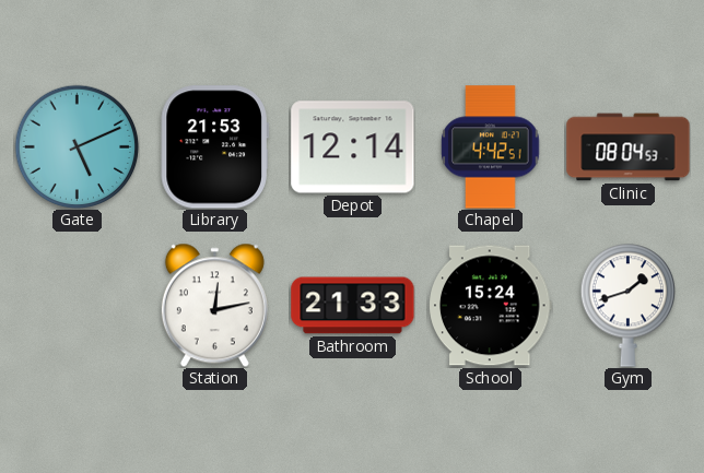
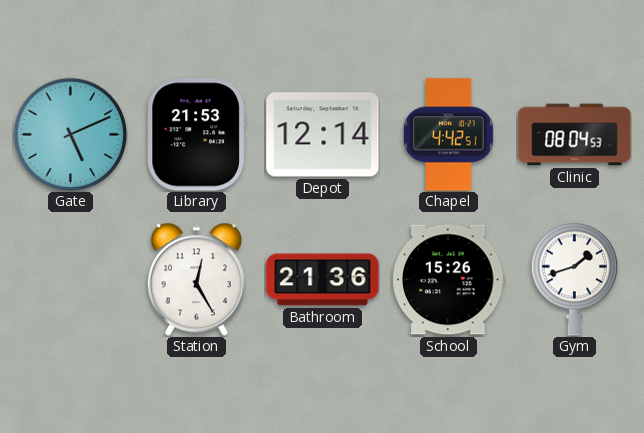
Station: 12:13 -> 12:25 (196, 279)
Bathroom: 21:33 -> 21:36 (323, 280)
School: 15:24 -> 15:26 (449, 280)
